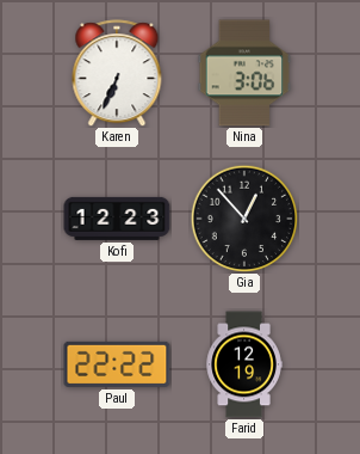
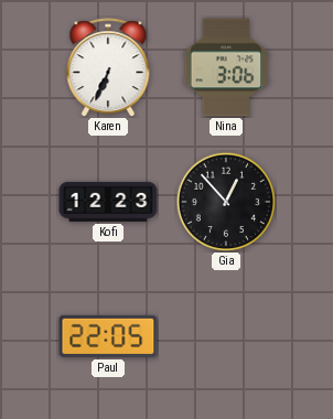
Paul: 22:22 -> 22:05 (108, 336)
Farid: 12:19 -> none (244, 364)
